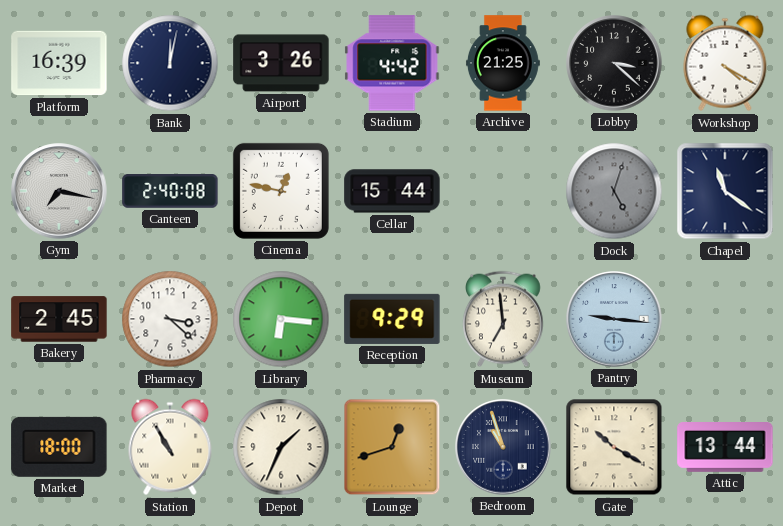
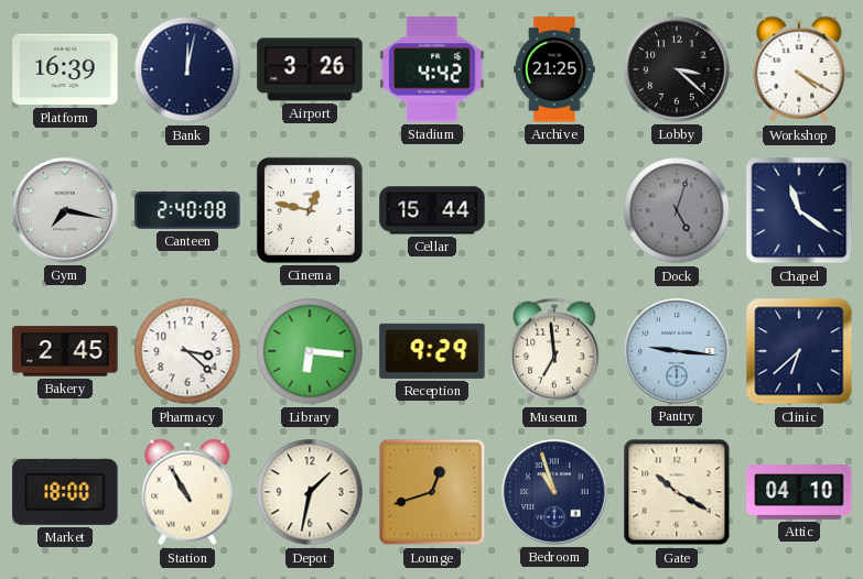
Clinic: none -> 6:38 (799, 351)
Depot: 1:34 -> 1:32 (310, 492)
Attic: 13:44 -> 04:10 (799, 493)
